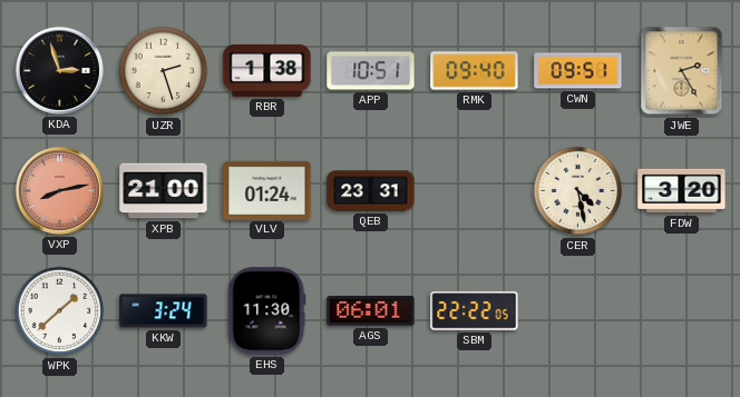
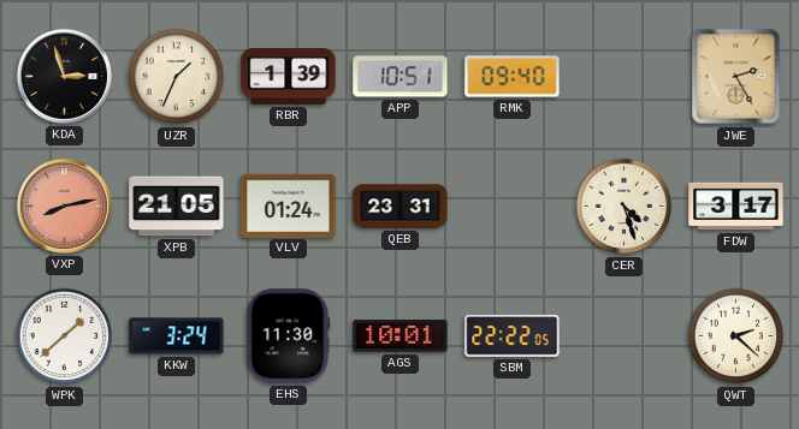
UZR: 2:27 -> 1:34 (177, 77)
RBR: 1:38 -> 1:39 (289, 76)
CWN: 09:51 -> none (578, 71)
XPB: 21:00 -> 21:05 (177, 207)
CER: 4:28 -> 4:27 (625, 207)
FDW: 3:20 -> 3:17 (736, 207)
AGS: 06:01 -> 10:01 (401, 336)
QWT: none -> 2:22 (736, 336)
